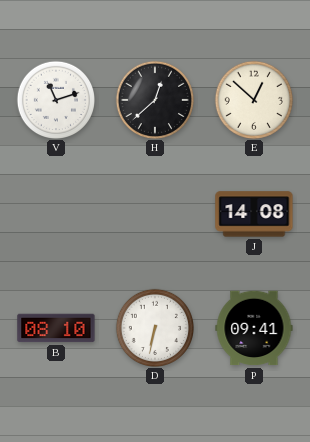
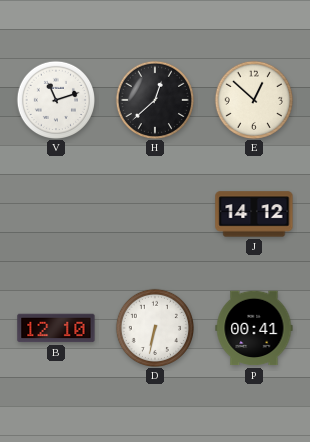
J: 14:08 -> 14:12 (254, 214)
B: 08:10 -> 12:10 (56, 328)
P: 09:41 -> 00:41 (254, 328)
